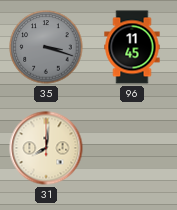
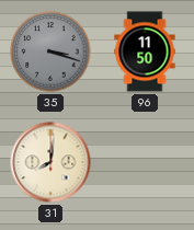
96: 11:45 -> 11:50 (145, 51)
